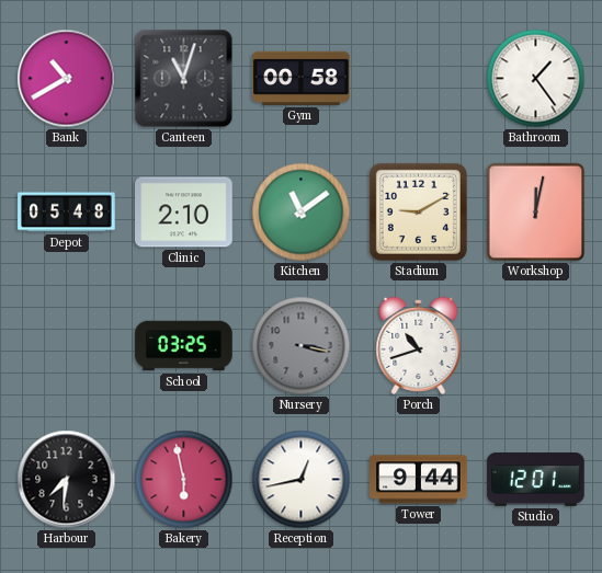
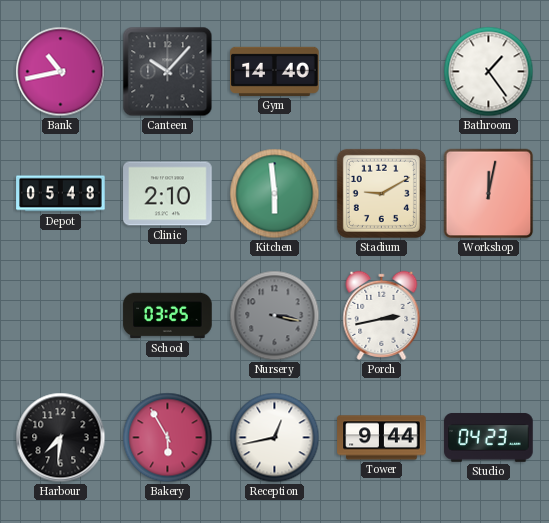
Bank: 10:40 -> 10:43 (61, 72)
Canteen: 11:03 -> 10:07 (168, 72)
Gym: 00:58 -> 14:40 (275, 71)
Kitchen: 11:09 -> 5:59 (275, 194)
Porch: 10:42 -> 2:43 (382, 315)
Bakery: 5:58 -> 5:55 (168, 438)
Studio: 12:01 -> 04:23 (489, 437)
